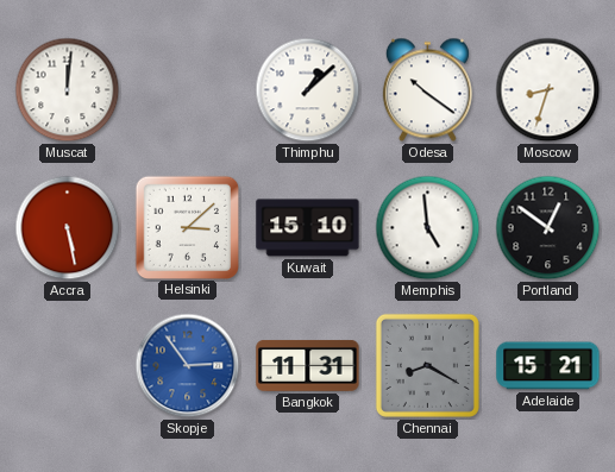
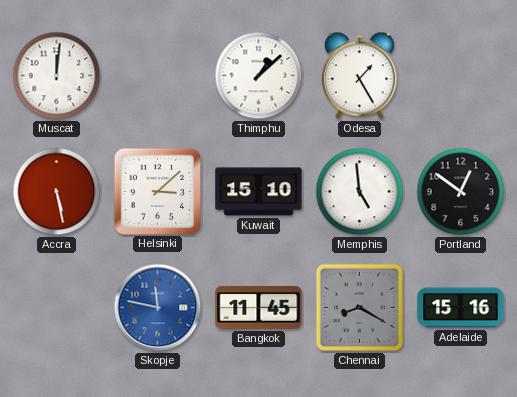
Odesa: 10:21 -> 1:25 (359, 76)
Moscow: 8:33 -> none (548, 90)
Skopje: 2:54 -> 11:47 (158, 308)
Bangkok: 11:31 -> 11:45 (259, 307)
Adelaide: 15:21 -> 15:16 (461, 308)
